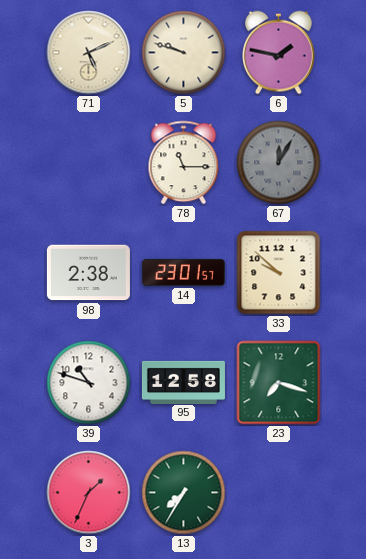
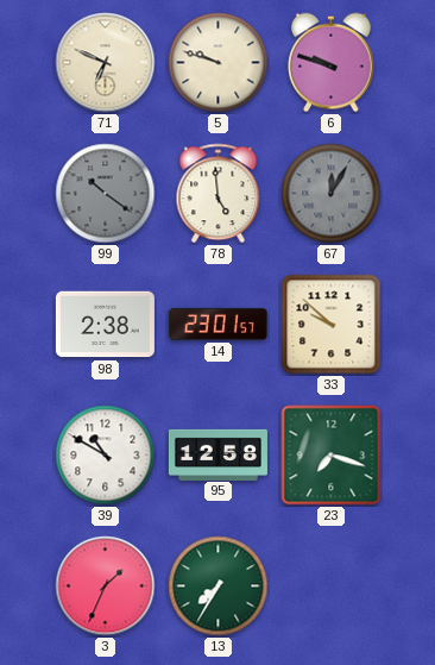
71: 5:11 -> 6:49 (106, 63)
6: 1:47 -> 9:48 (332, 63)
99: none -> 10:21 (106, 194)
78: 11:15 -> 4:59 (219, 194)
39: 10:48 -> 10:50 (106, 456)
